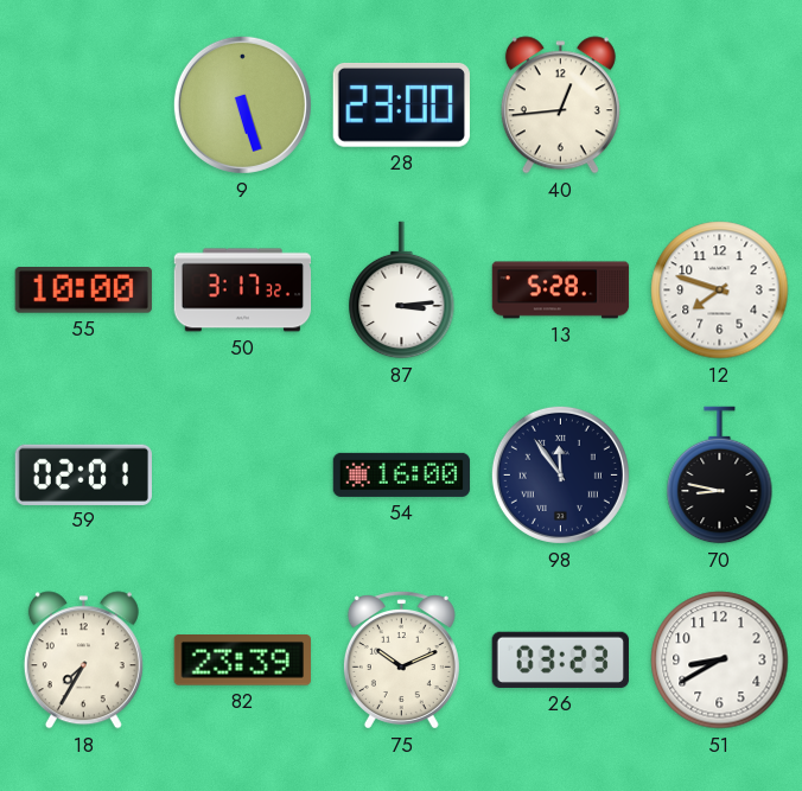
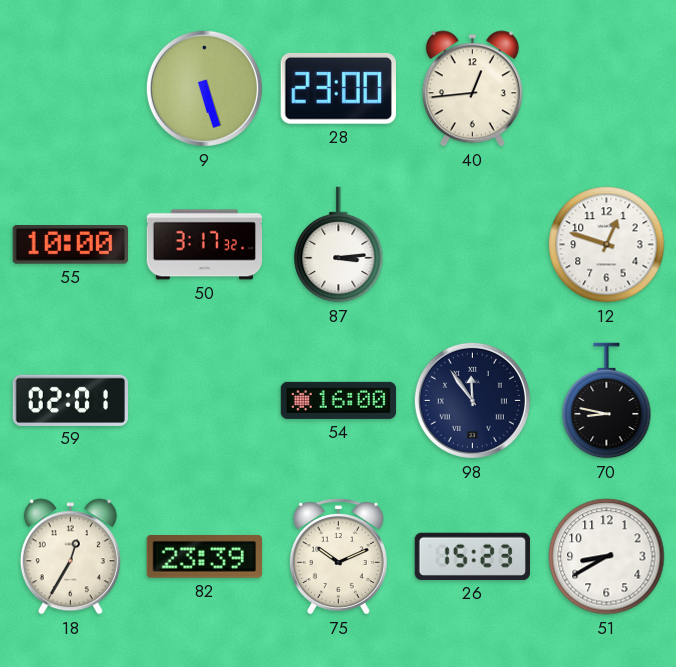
13: 5:28 -> none (561, 291)
12: 7:48 -> 12:48 (607, 245)
18: 7:35 -> 12:35 (70, 557)
26: 03:23 -> 15:23 (472, 556)
